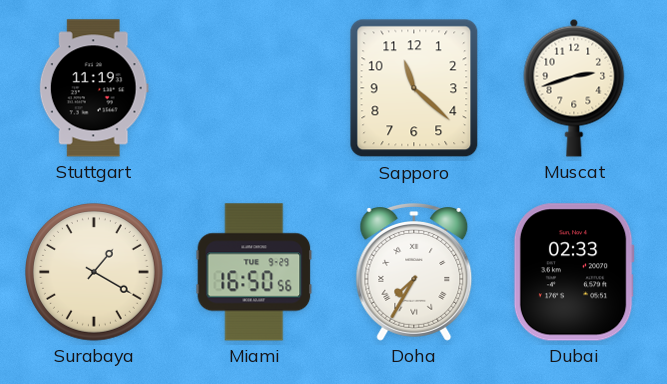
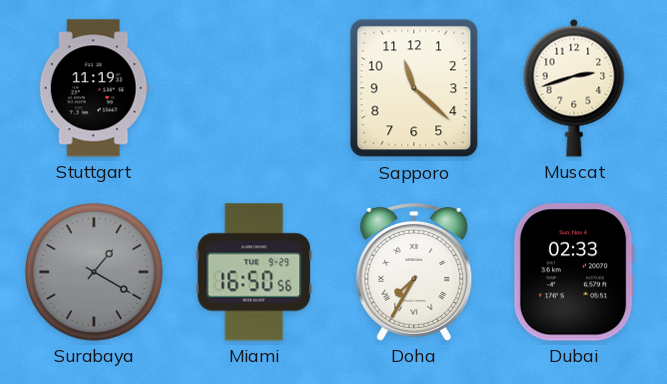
Surabaya dial: cream -> grey (95, 273)
